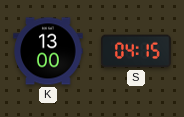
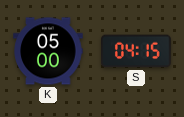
K: 13:00 -> 05:00 (48, 51)
